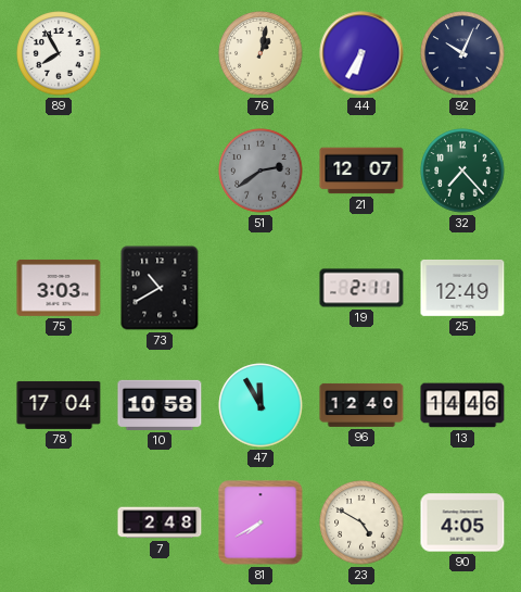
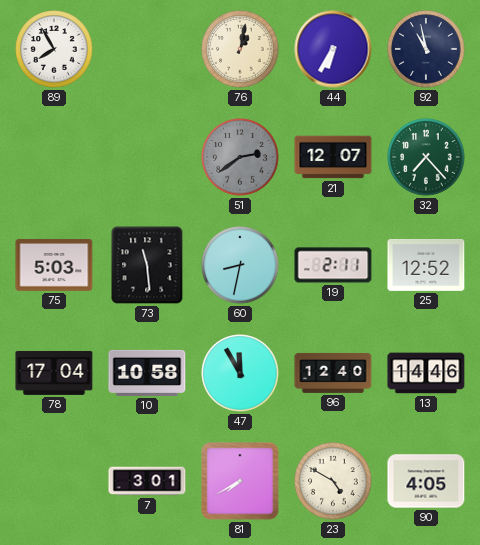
92: 10:04 -> 10:58 (426, 49)
75: 3:03 -> 5:03 (54, 265)
73: 10:40 -> 11:29 (147, 265)
60: none -> 8:32 (240, 265)
25: 12:49 -> 12:52 (426, 265)
7: 2:48 -> 3:01 (147, 481)
